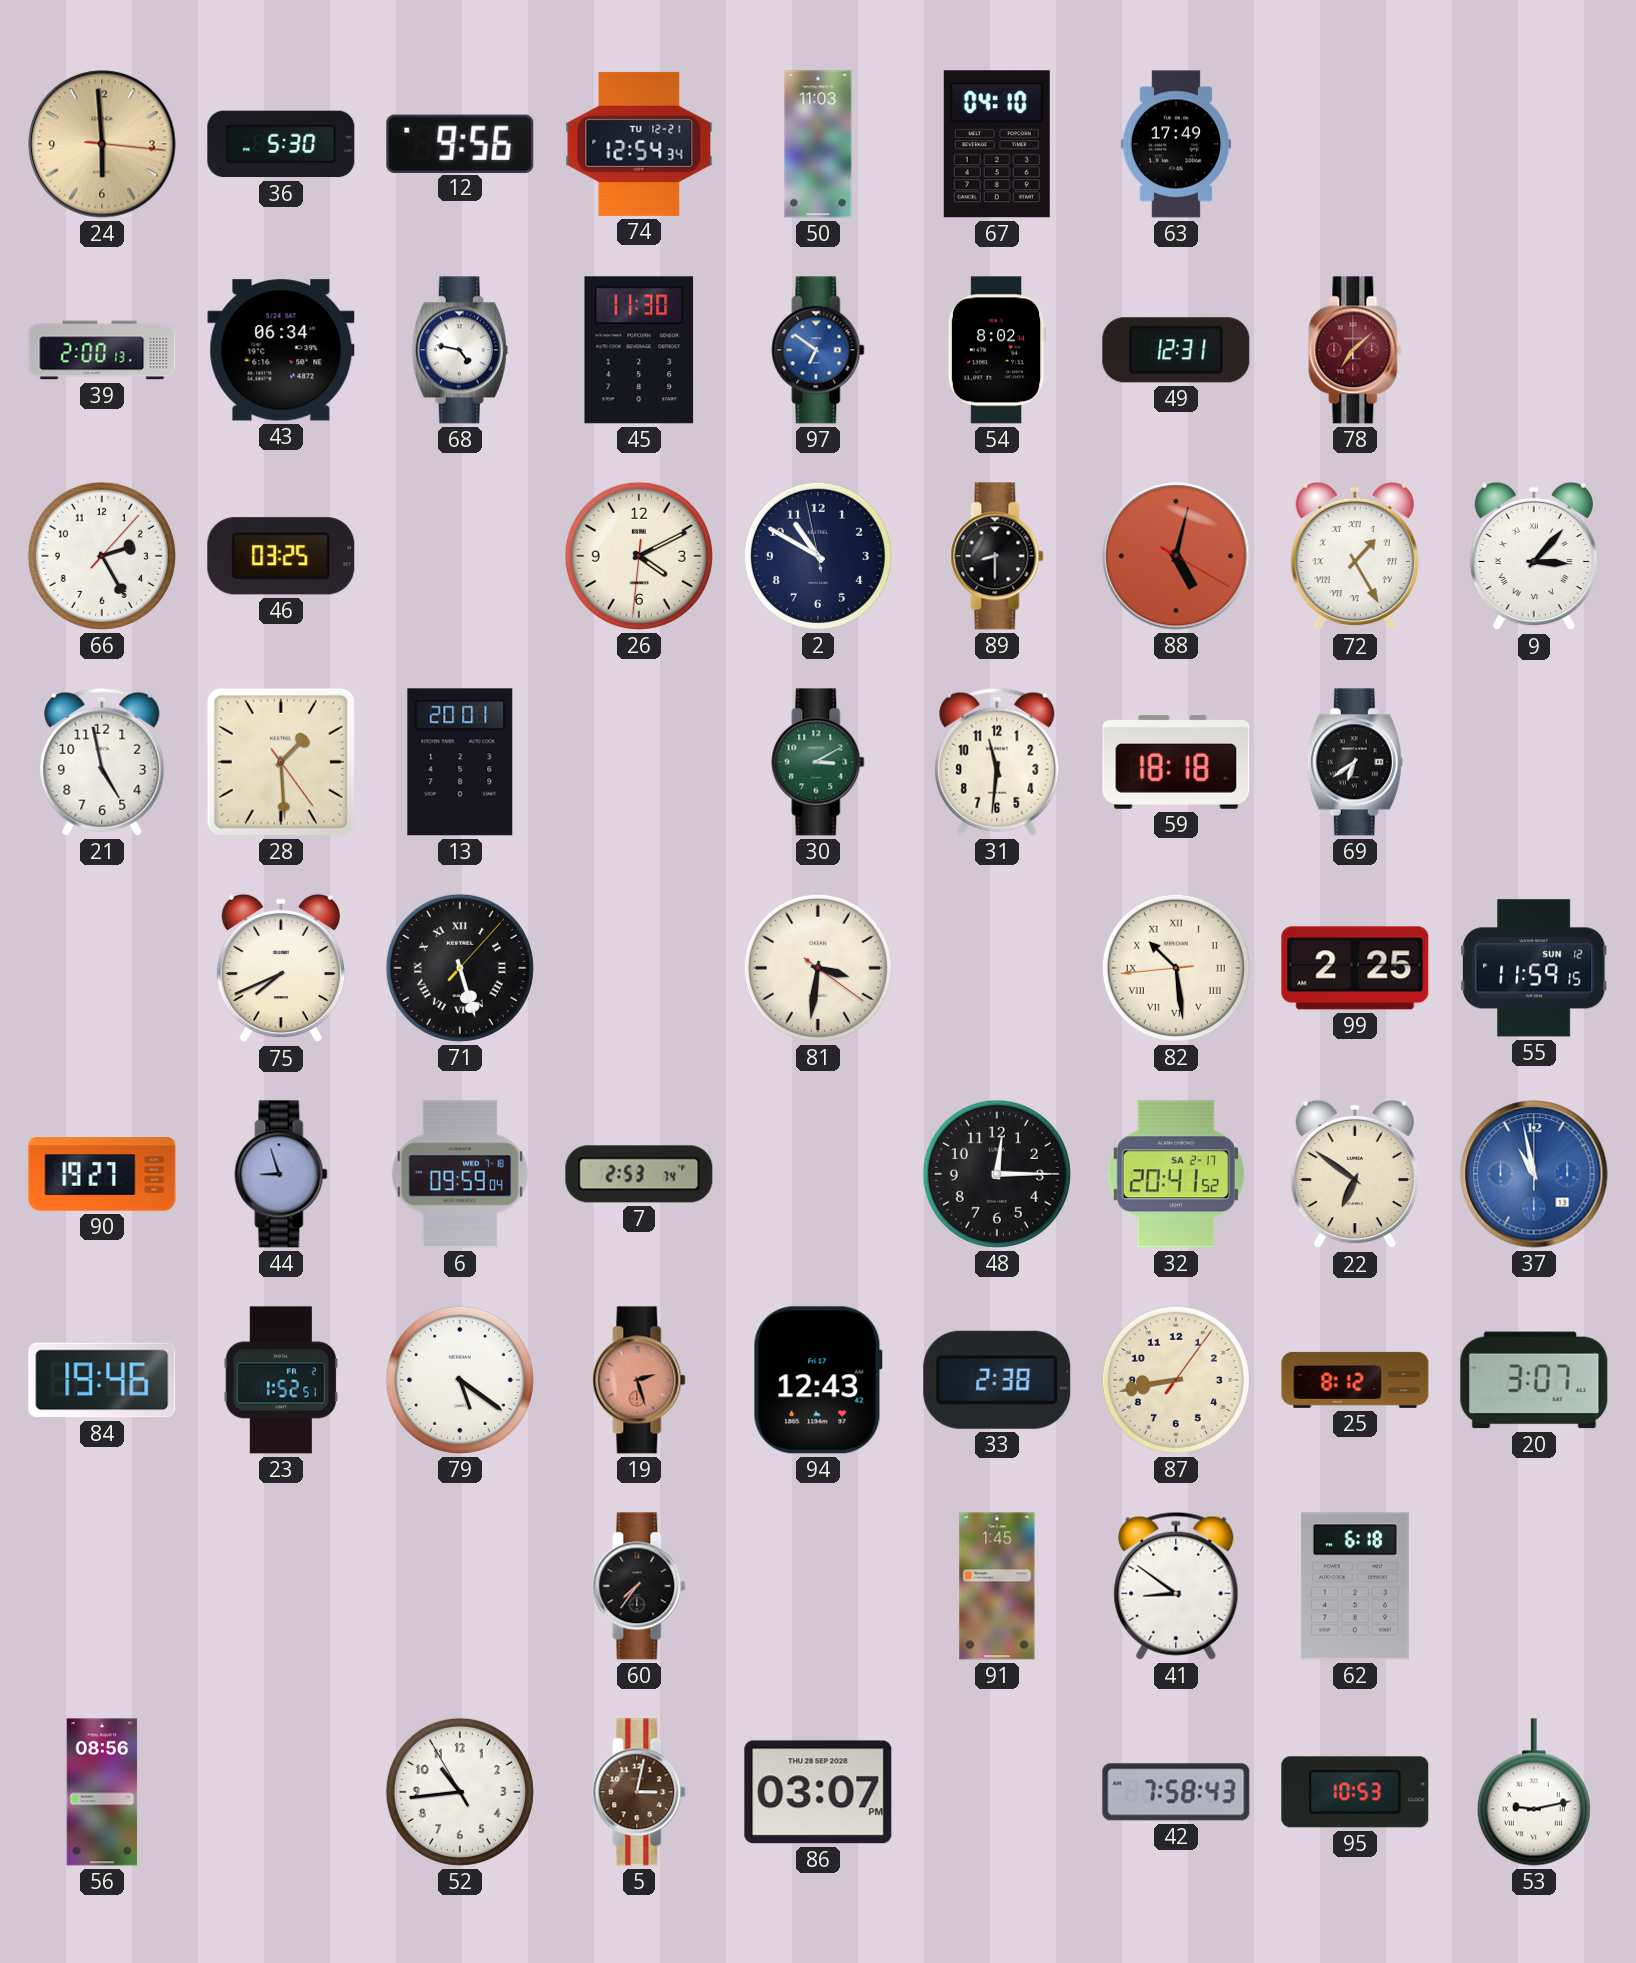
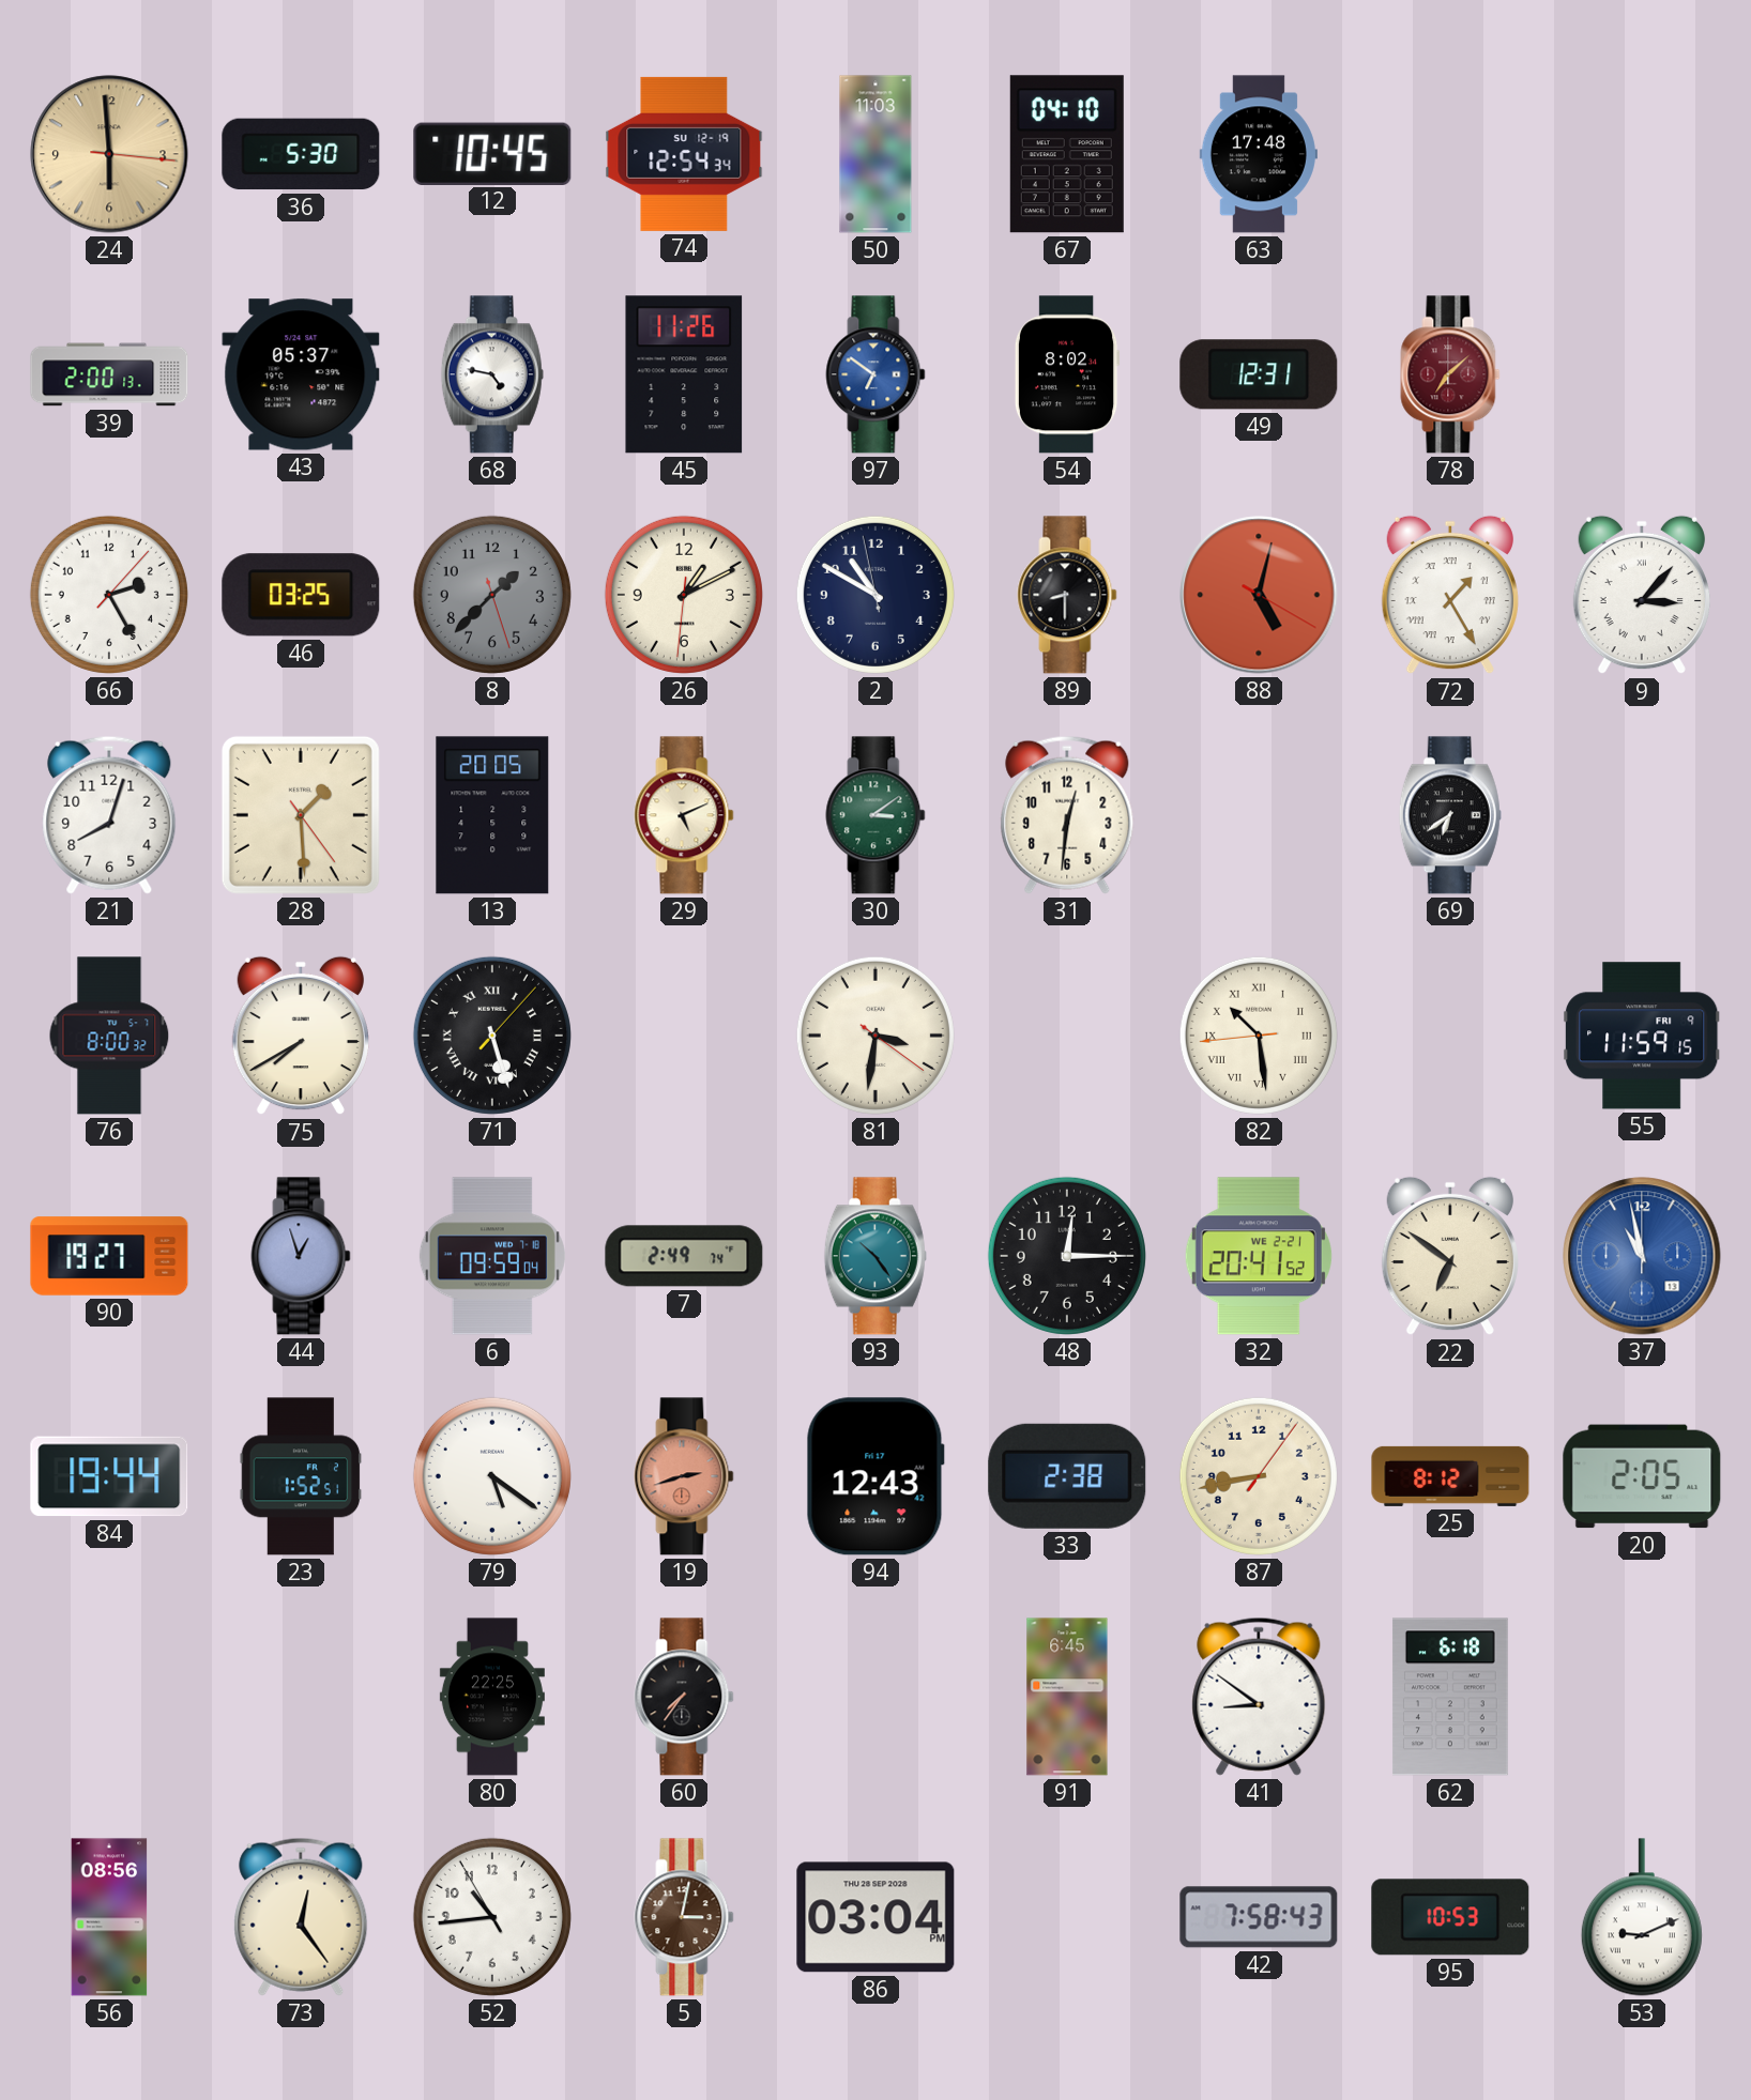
12: 9:56 -> 10:45 (492, 153)
74 date: TU 12-21 -> SU 12-19 (684, 154)
63: 17:49 -> 17:48 (1259, 154)
43: 06:34 -> 05:37 (301, 374)
45: 11:30 -> 11:26 (684, 374)
8: none -> 1:37 (492, 595)
26: 4:10 -> 1:10 (684, 595)
21: 4:58 -> 8:03 (109, 815)
13: 20:01 -> 20:05 (492, 815)
29: none -> 5:11 (684, 815)
30: 3:10 -> 3:09 (876, 815)
31: 11:31 -> 12:31 (1067, 815)
59: 18:18 -> none (1176, 762)
76: none -> 8:00 (109, 1036)
75: 7:41 -> 7:40 (301, 1036)
99: 2:25 -> none (1355, 968)
55 date: SUN 12 -> FRI 9 (1642, 1036)
44: 8:57 -> 12:57 (301, 1256)
7: 2:53 -> 2:49 (684, 1256)
93: none -> 10:24 (876, 1256)
32 date: SA 2-17 -> WE 2-21 (1259, 1256)
84: 19:46 -> 19:44 (109, 1476)
19: 2:27 -> 2:42 (684, 1476)
20: 3:07 -> 2:05 (1642, 1476)
80: none -> 22:25 (492, 1697)
91: 1:45 -> 6:45 (1067, 1697)
73: none -> 12:24 (301, 1917)
86: 03:07 -> 03:04 (876, 1917)
53: 9:13 -> 9:11 (1642, 1917)
